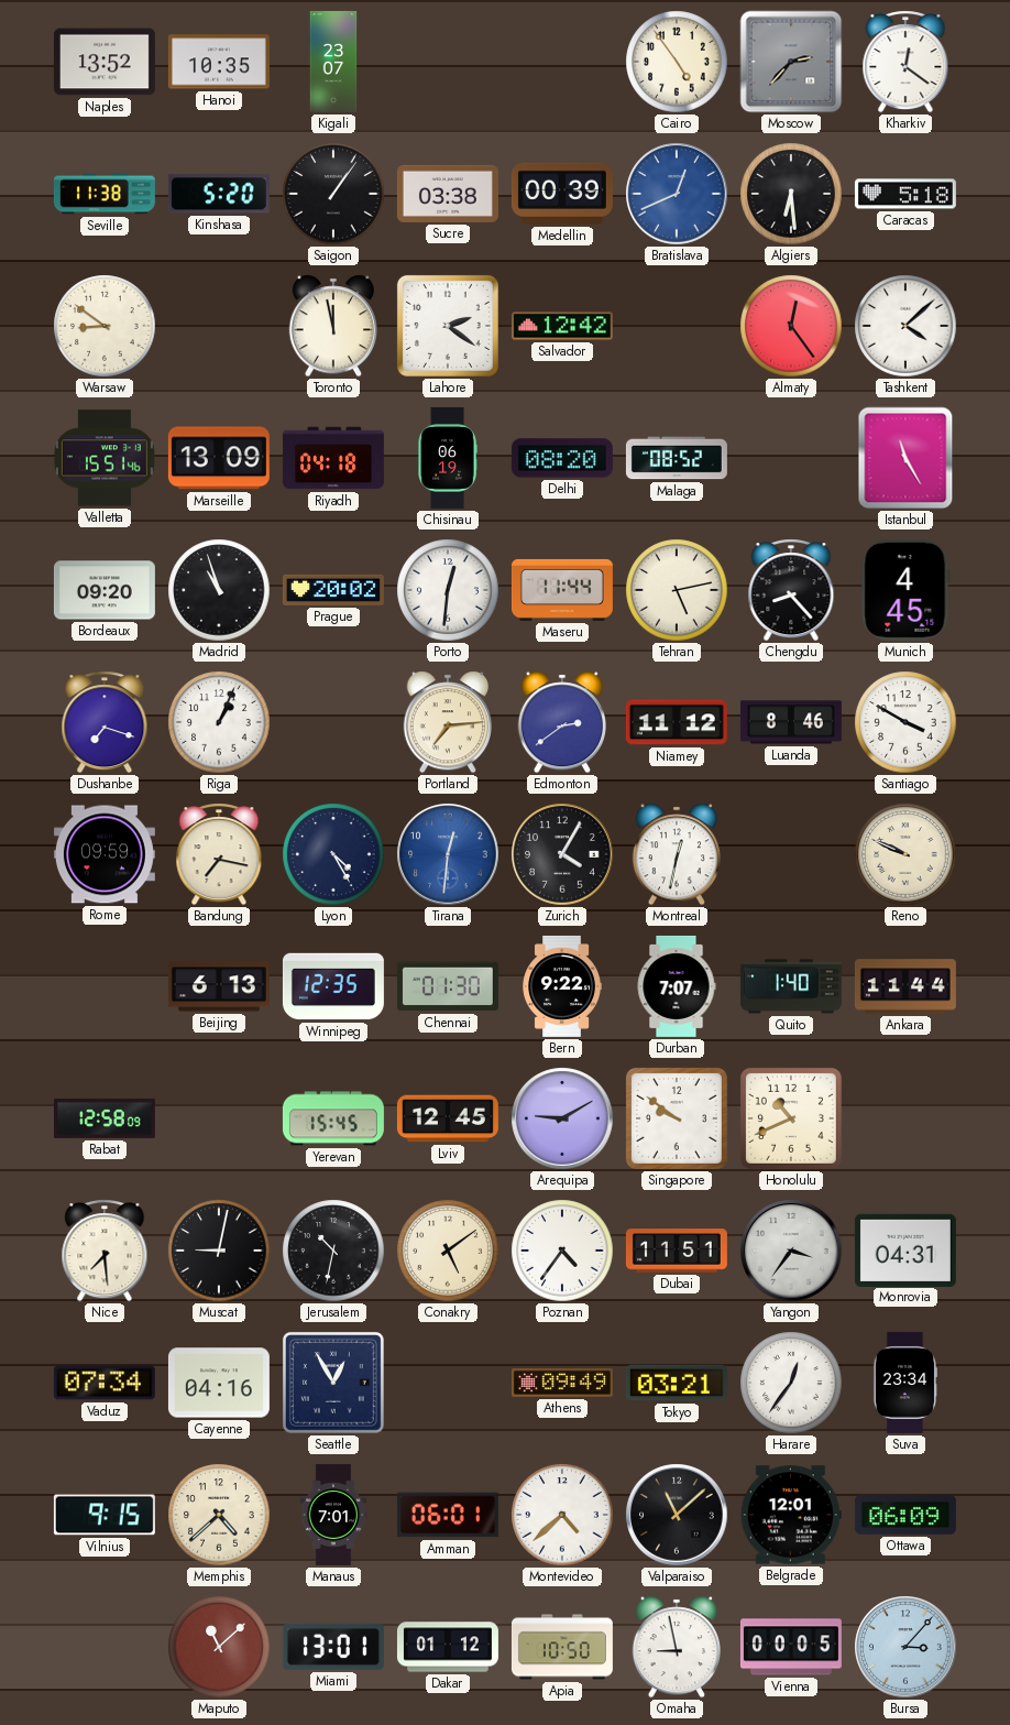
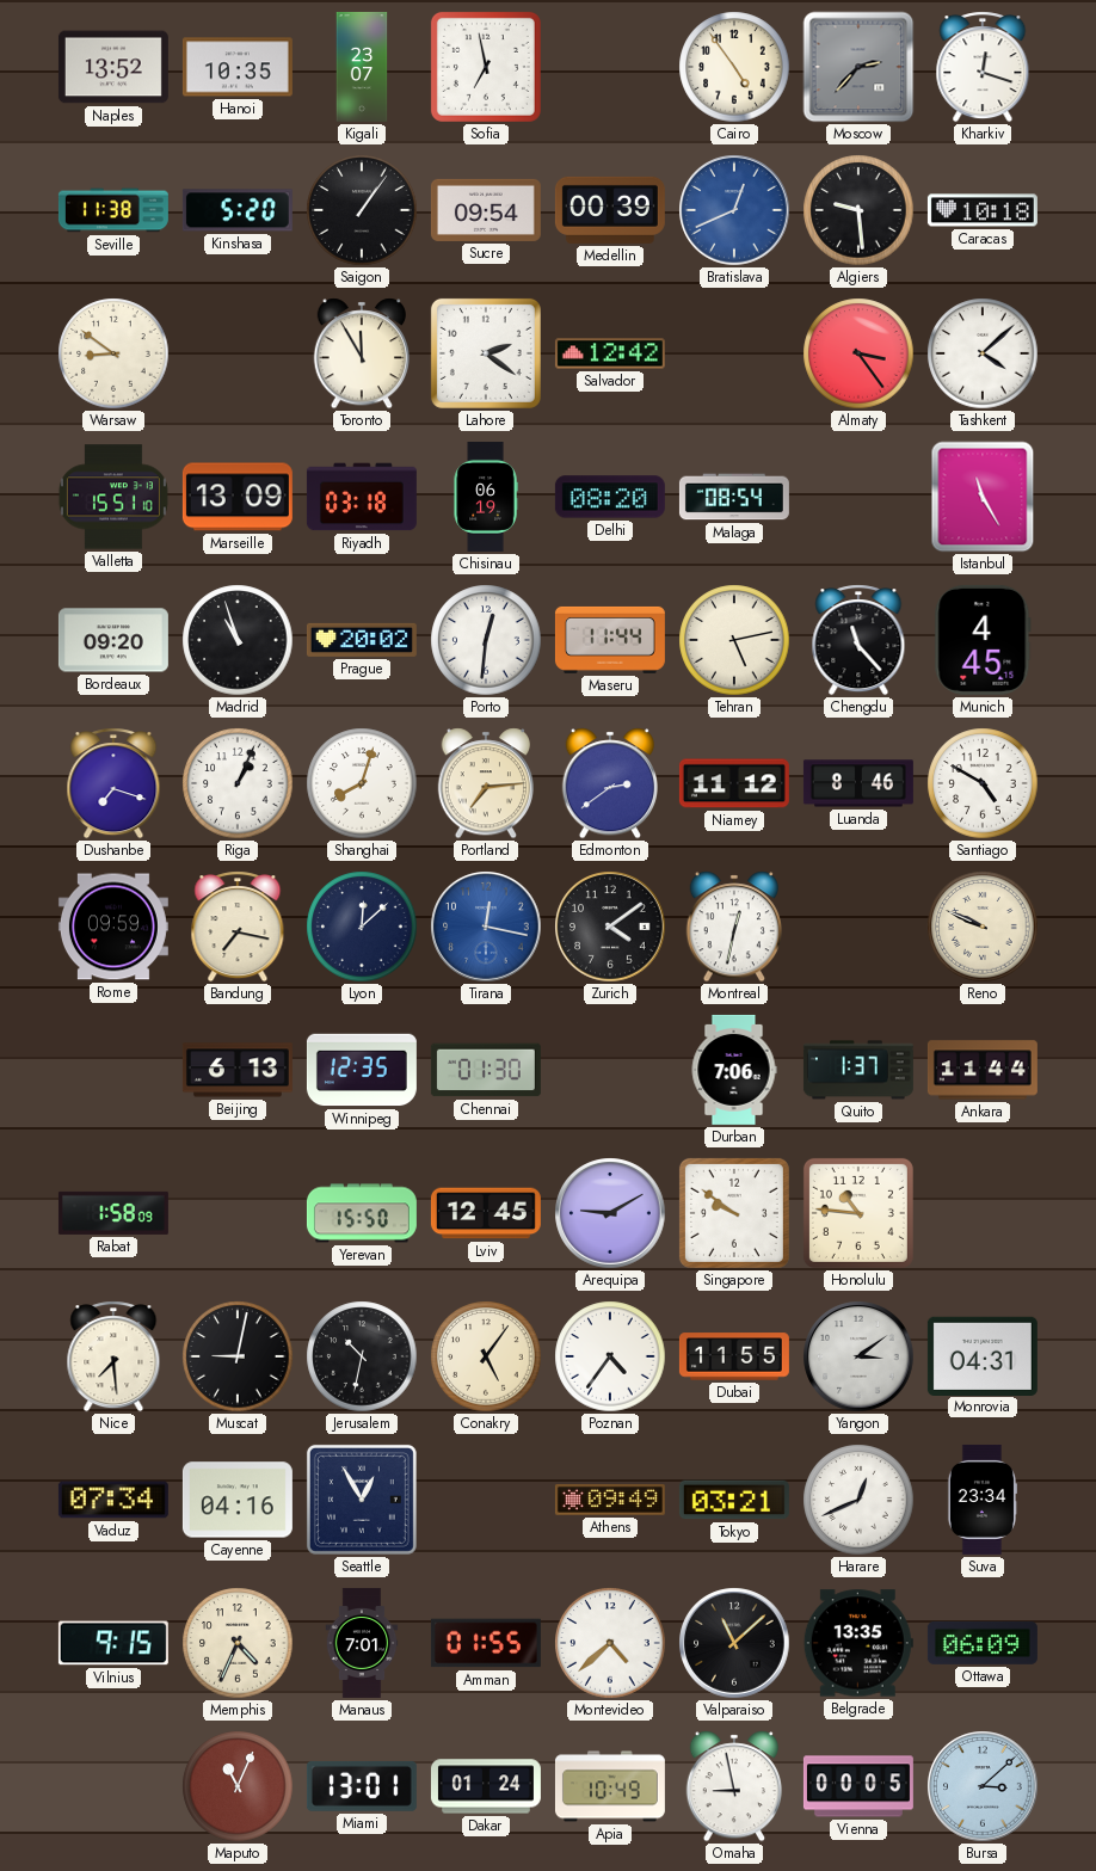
Sofia: none -> 6:58 (486, 67)
Kharkiv: 12:21 -> 12:18 (983, 67)
Sucre: 03:38 -> 09:54 (486, 210)
Algiers: 6:29 -> 9:29 (858, 210)
Caracas: 5:18 -> 10:18 (983, 210)
Toronto: 11:58 -> 11:55 (361, 353)
Almaty: 12:24 -> 3:24 (858, 353)
Valletta: 15:51:46 -> 15:51:10 (113, 497)
Riyadh: 04:18 -> 03:18 (362, 497)
Malaga: 08:52 -> 08:54 (734, 497)
Chengdu: 8:23 -> 11:23 (858, 640)
Shanghai: none -> 8:03 (362, 783)
Santiago: 3:50 -> 4:50 (983, 783)
Lyon: 4:25 -> 12:08 (362, 927)
Tirana: 12:31 -> 12:17 (486, 927)
Zurich: 4:05 -> 4:09 (610, 927)
Bern: 9:22 -> none (561, 986)
Durban: 7:07 -> 7:06 (734, 1070)
Quito: 1:40 -> 1:37 (858, 1070)
Rabat: 12:58 -> 1:58 (113, 1213)
Yerevan: 15:45 -> 15:50 (362, 1213)
Honolulu: 10:41 -> 10:46 (858, 1213)
Conakry: 5:09 -> 5:06 (486, 1356)
Dubai: 11:51 -> 11:55 (734, 1356)
Yangon: 3:36 -> 3:09 (858, 1356)
Harare: 12:36 -> 12:41 (858, 1500)
Memphis: 4:38 -> 4:34 (238, 1643)
Amman: 06:01 -> 01:55 (486, 1643)
Belgrade: 12:01 -> 13:35 (858, 1643)
Maputo: 11:08 -> 11:04 (238, 1786)
Dakar: 01:12 -> 01:24 (486, 1786)
Apia: 10:50 -> 10:49 (610, 1786)
Bursa: 3:07 -> 3:08 (983, 1786)
